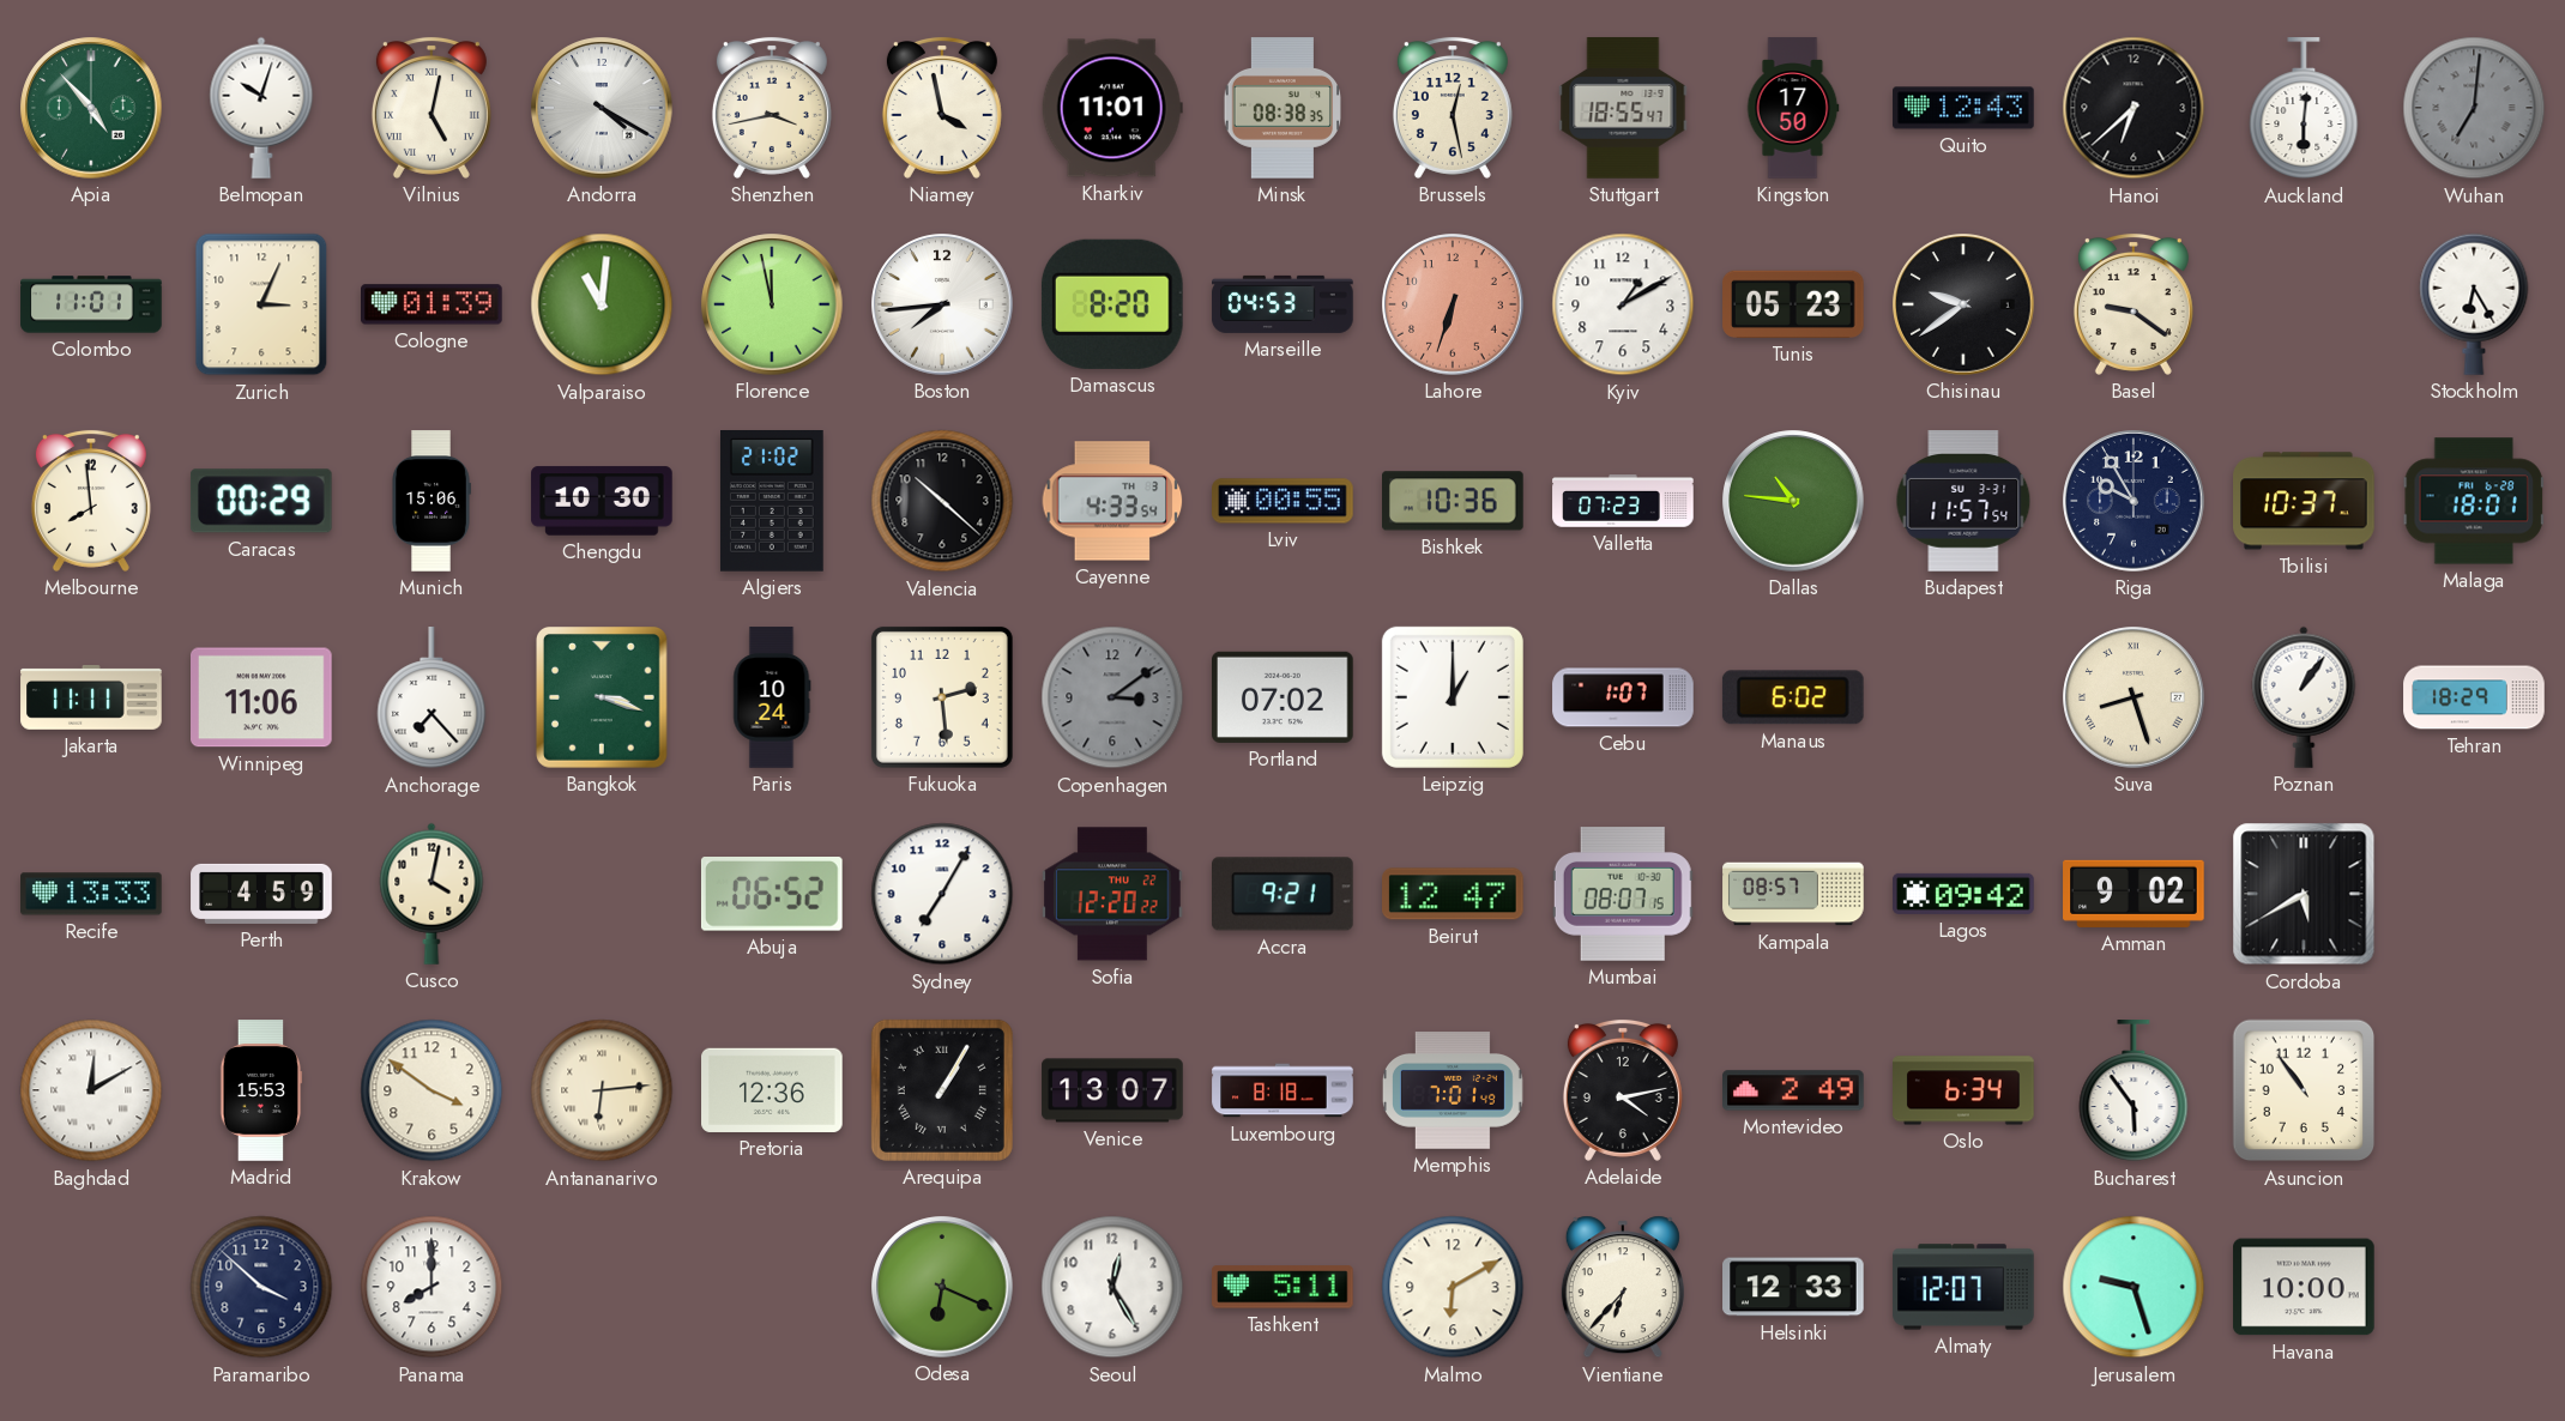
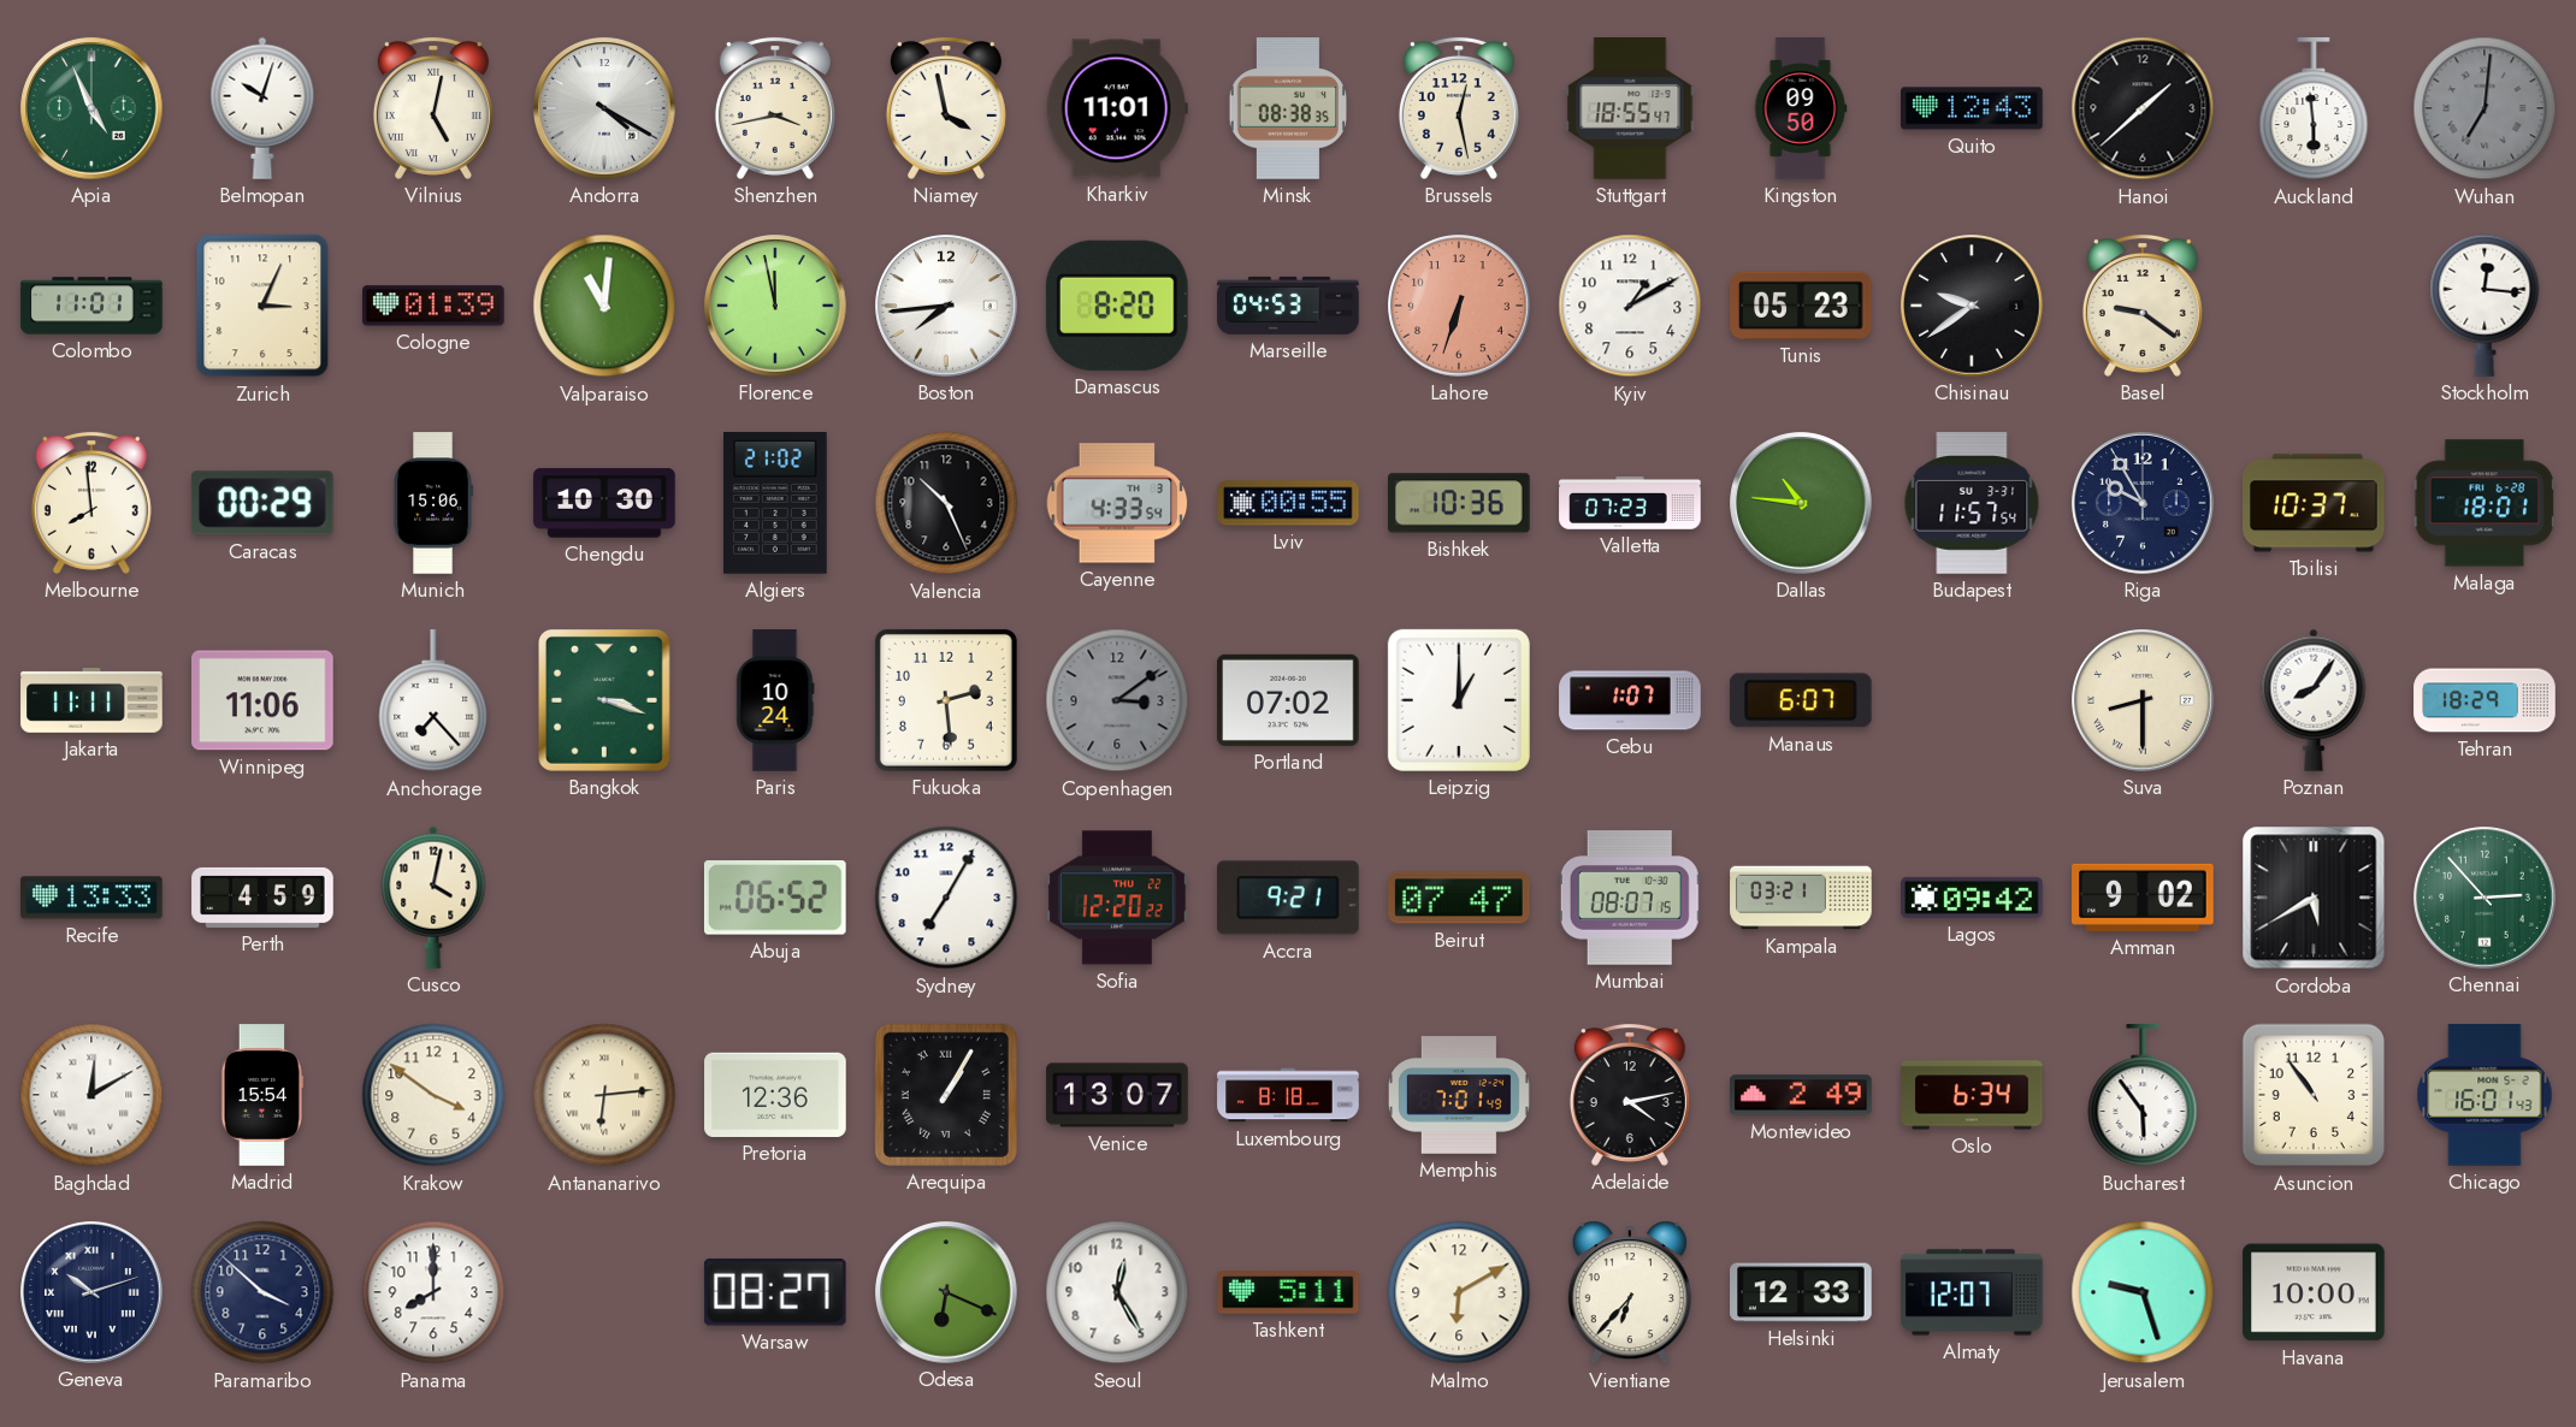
Apia: 4:53 -> 4:56 (91, 108)
Kingston: 17:50 -> 09:50 (1801, 108)
Hanoi: 6:38 -> 1:38 (2143, 108)
Auckland: 6:01 -> 5:59 (2314, 109)
Stockholm: 6:25 -> 12:16 (2485, 306)
Valencia: 10:22 -> 10:26 (946, 503)
Manaus: 6:02 -> 6:07 (1801, 700)
Suva: 8:27 -> 8:30 (2143, 700)
Poznan: 1:06 -> 8:06 (2314, 700)
Beirut: 12:47 -> 07:47 (1460, 898)
Kampala: 08:57 -> 03:21 (1801, 898)
Chennai: none -> 2:53 (2485, 898)
Madrid: 15:53 -> 15:54 (262, 1095)
Chicago: none -> 16:01 (2485, 1095)
Geneva: none -> 10:12 (91, 1292)
Warsaw: none -> 08:27 (775, 1293)
